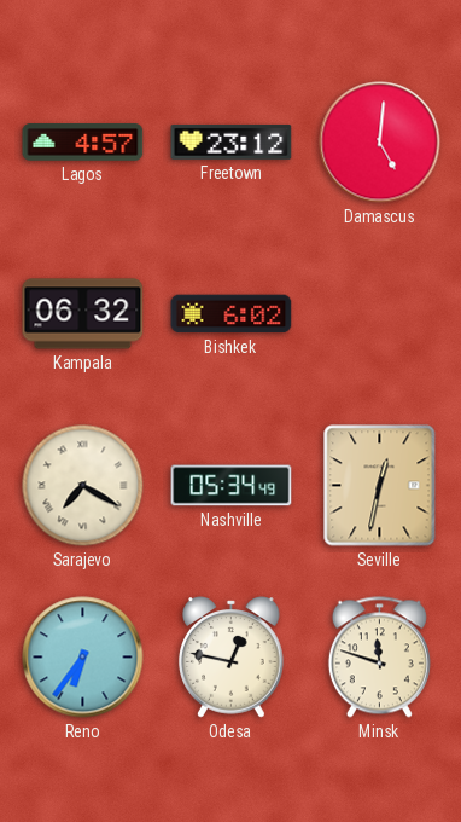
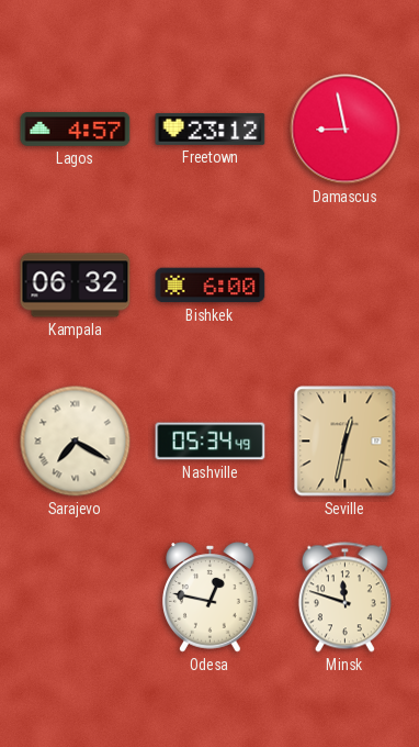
Damascus: 5:01 -> 8:58 (346, 130)
Bishkek: 6:02 -> 6:00 (211, 286)
Reno: 6:36 -> none (83, 658)
